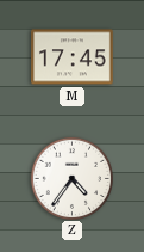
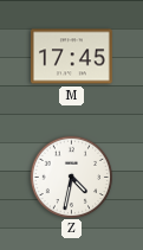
Z: 4:36 -> 4:32 (71, 177)
